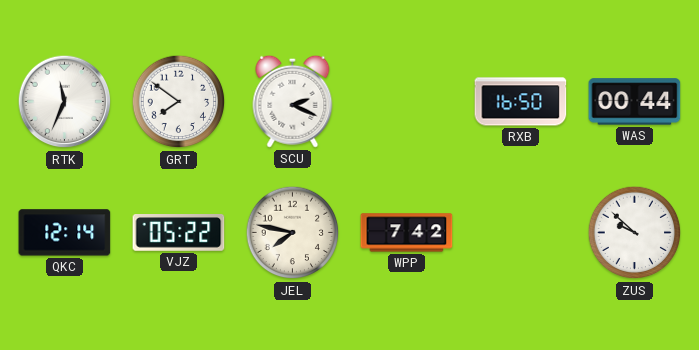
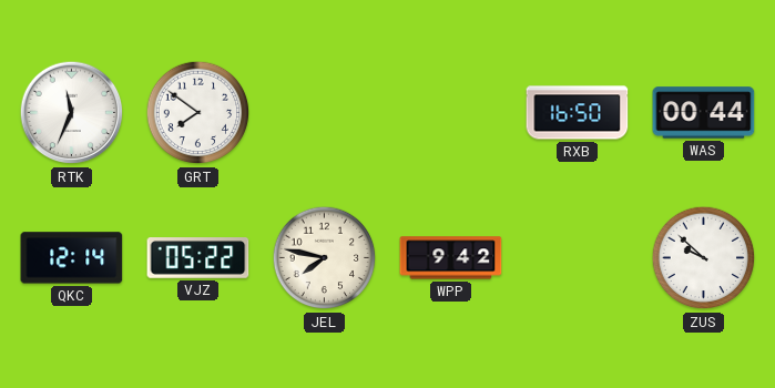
SCU: 2:19 -> none (293, 101)
WPP: 7:42 -> 9:42 (451, 258)
